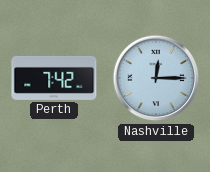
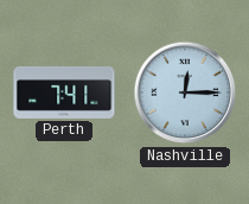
Perth: 7:42 -> 7:41 (64, 93)
